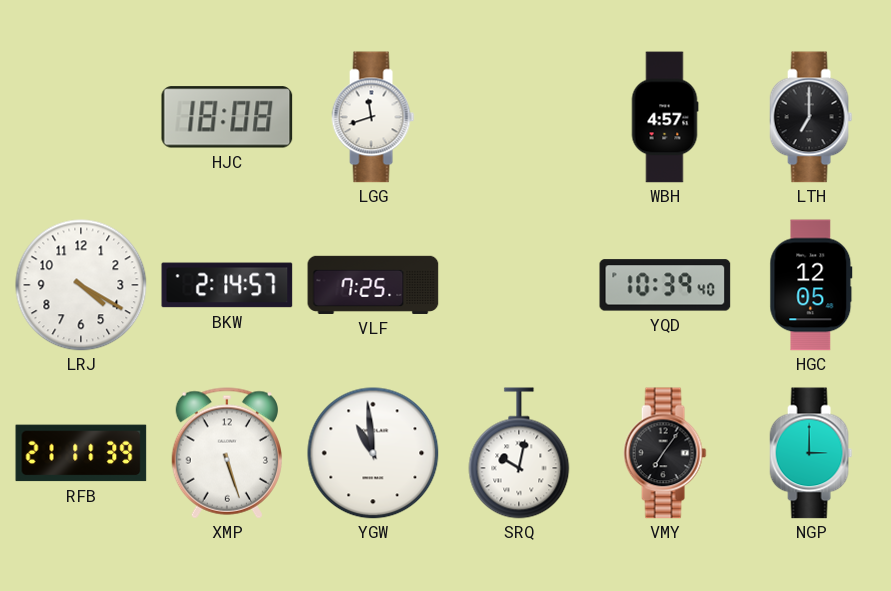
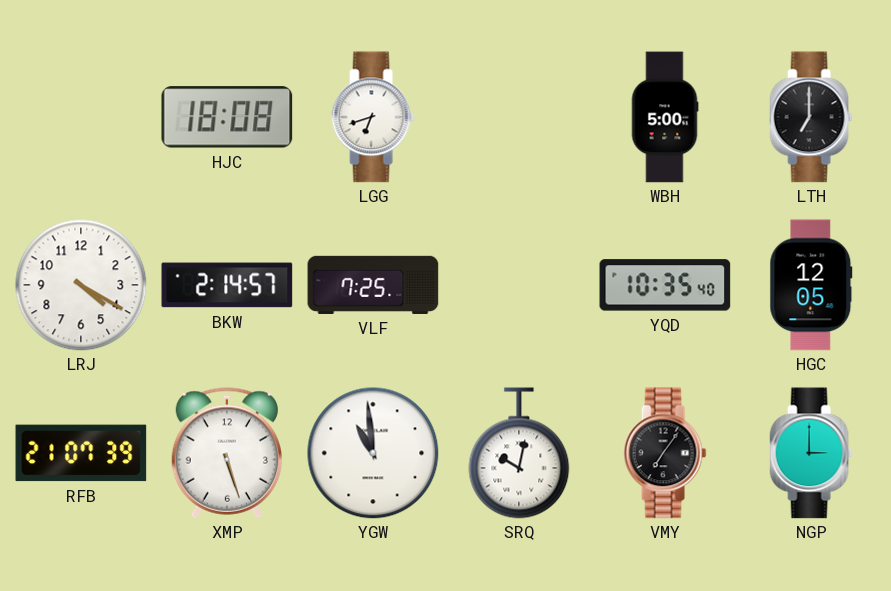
LGG: 11:42 -> 6:42 (373, 117)
WBH: 4:57 -> 5:00 (665, 117)
YQD: 10:39 -> 10:35 (665, 285)
RFB: 21:11 -> 21:07 (81, 453)
